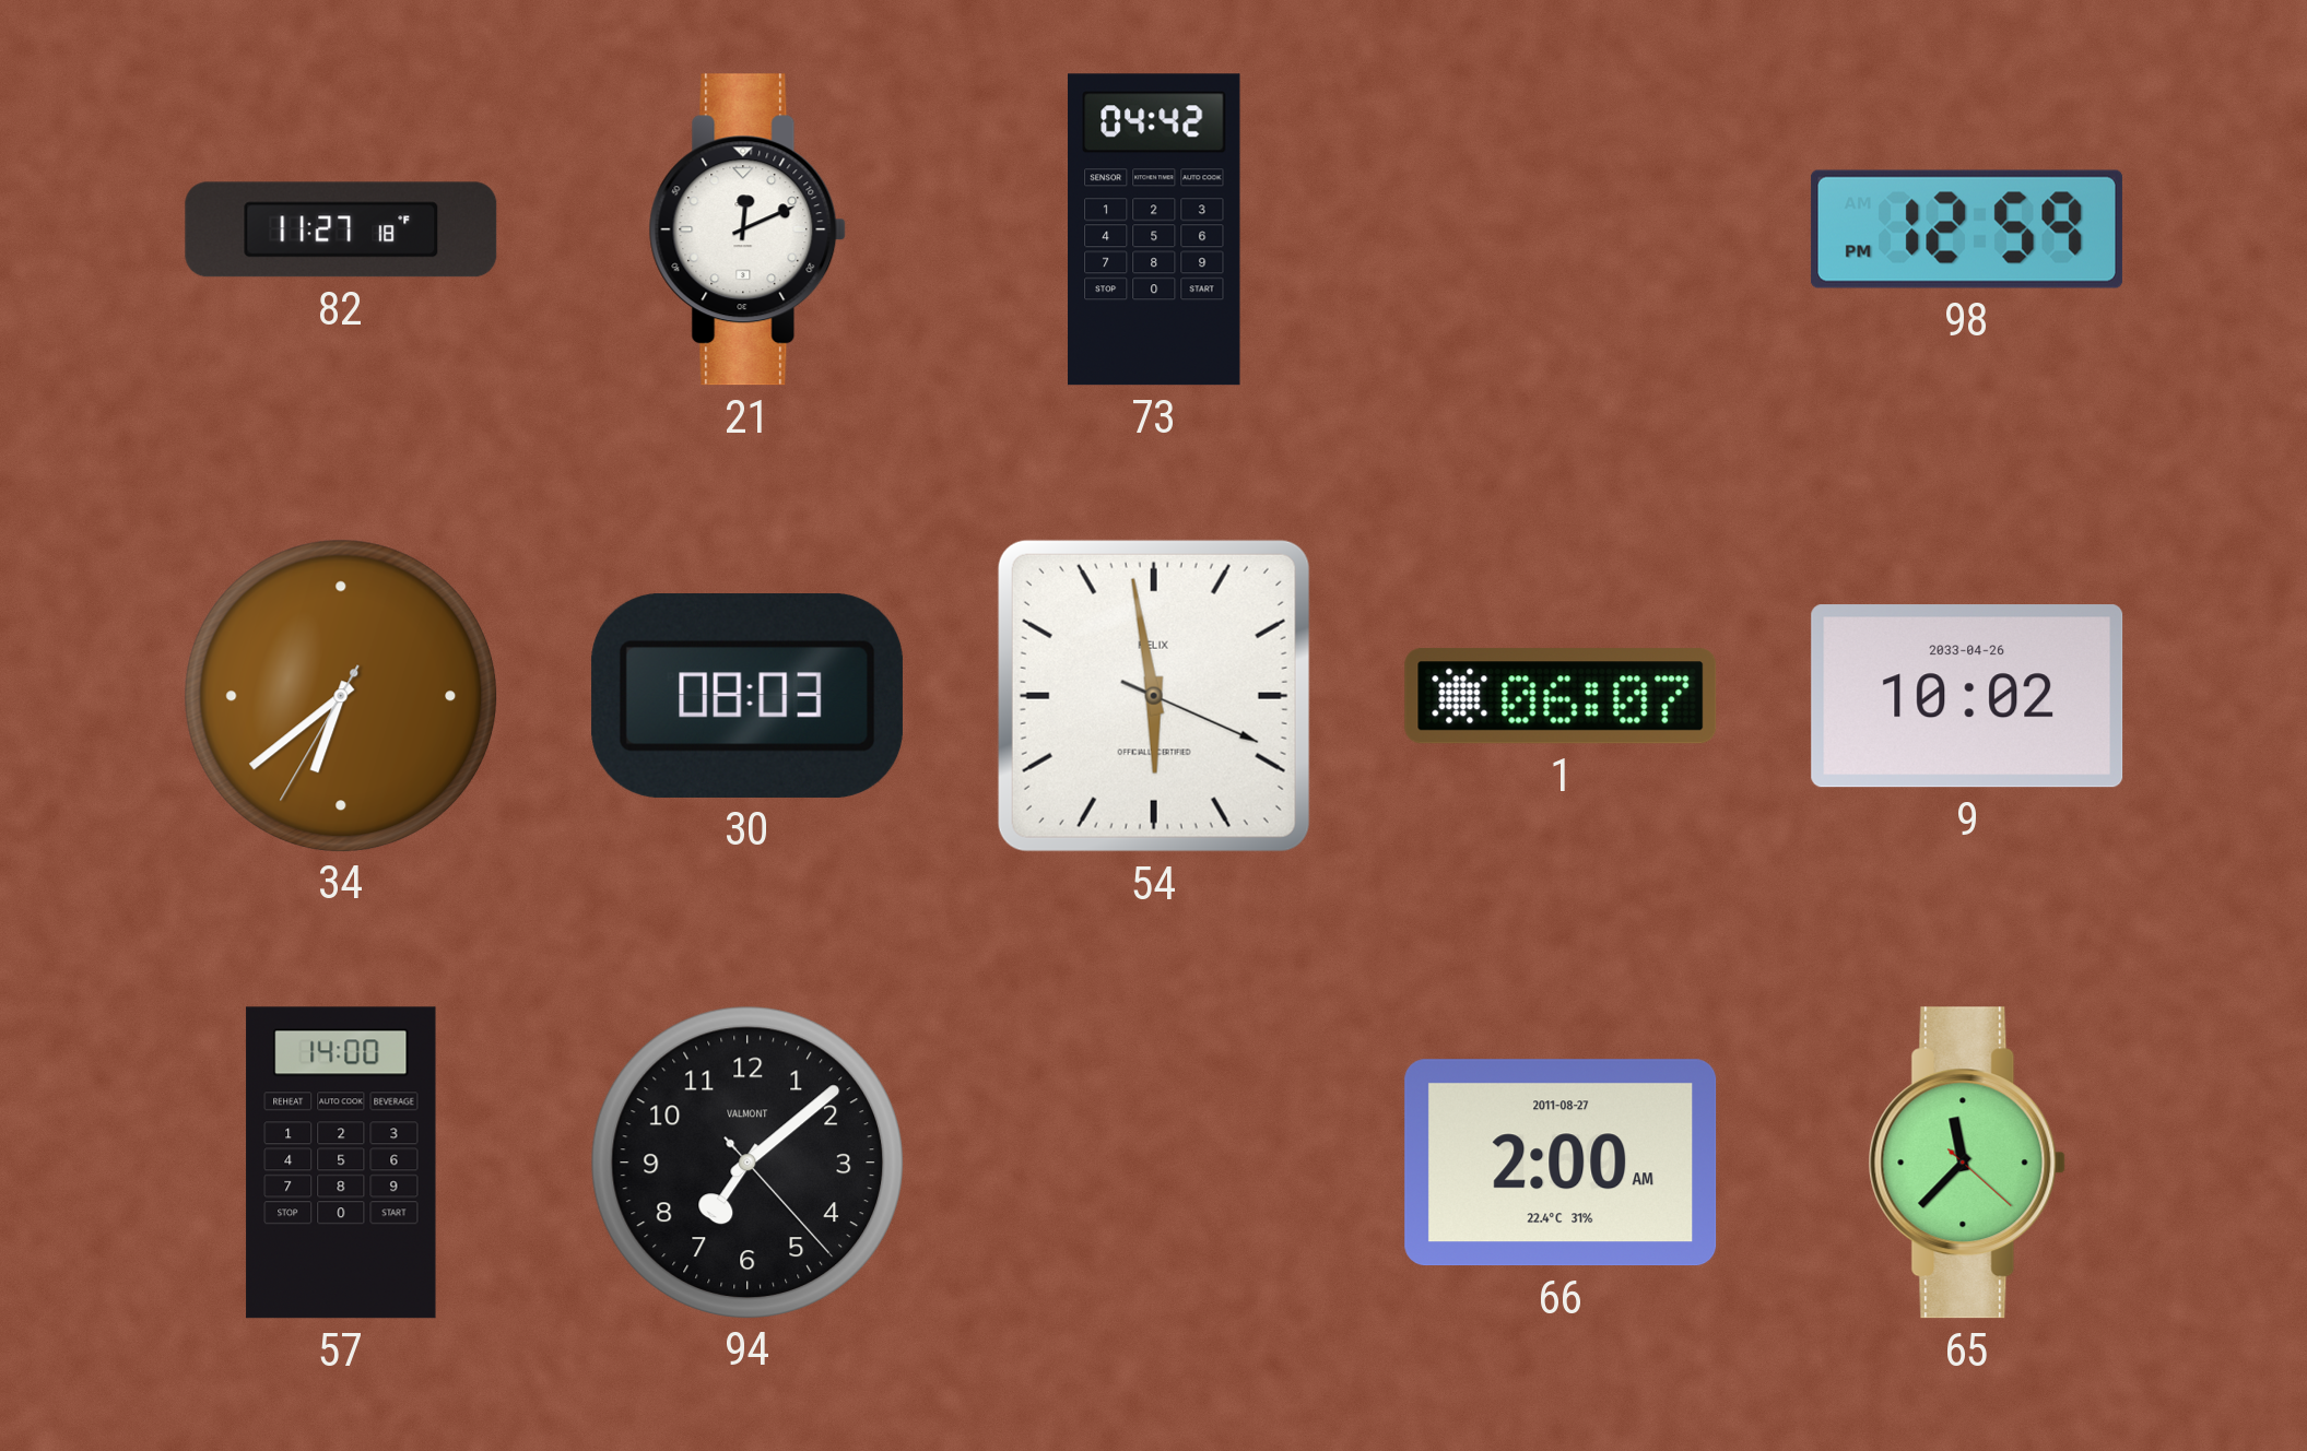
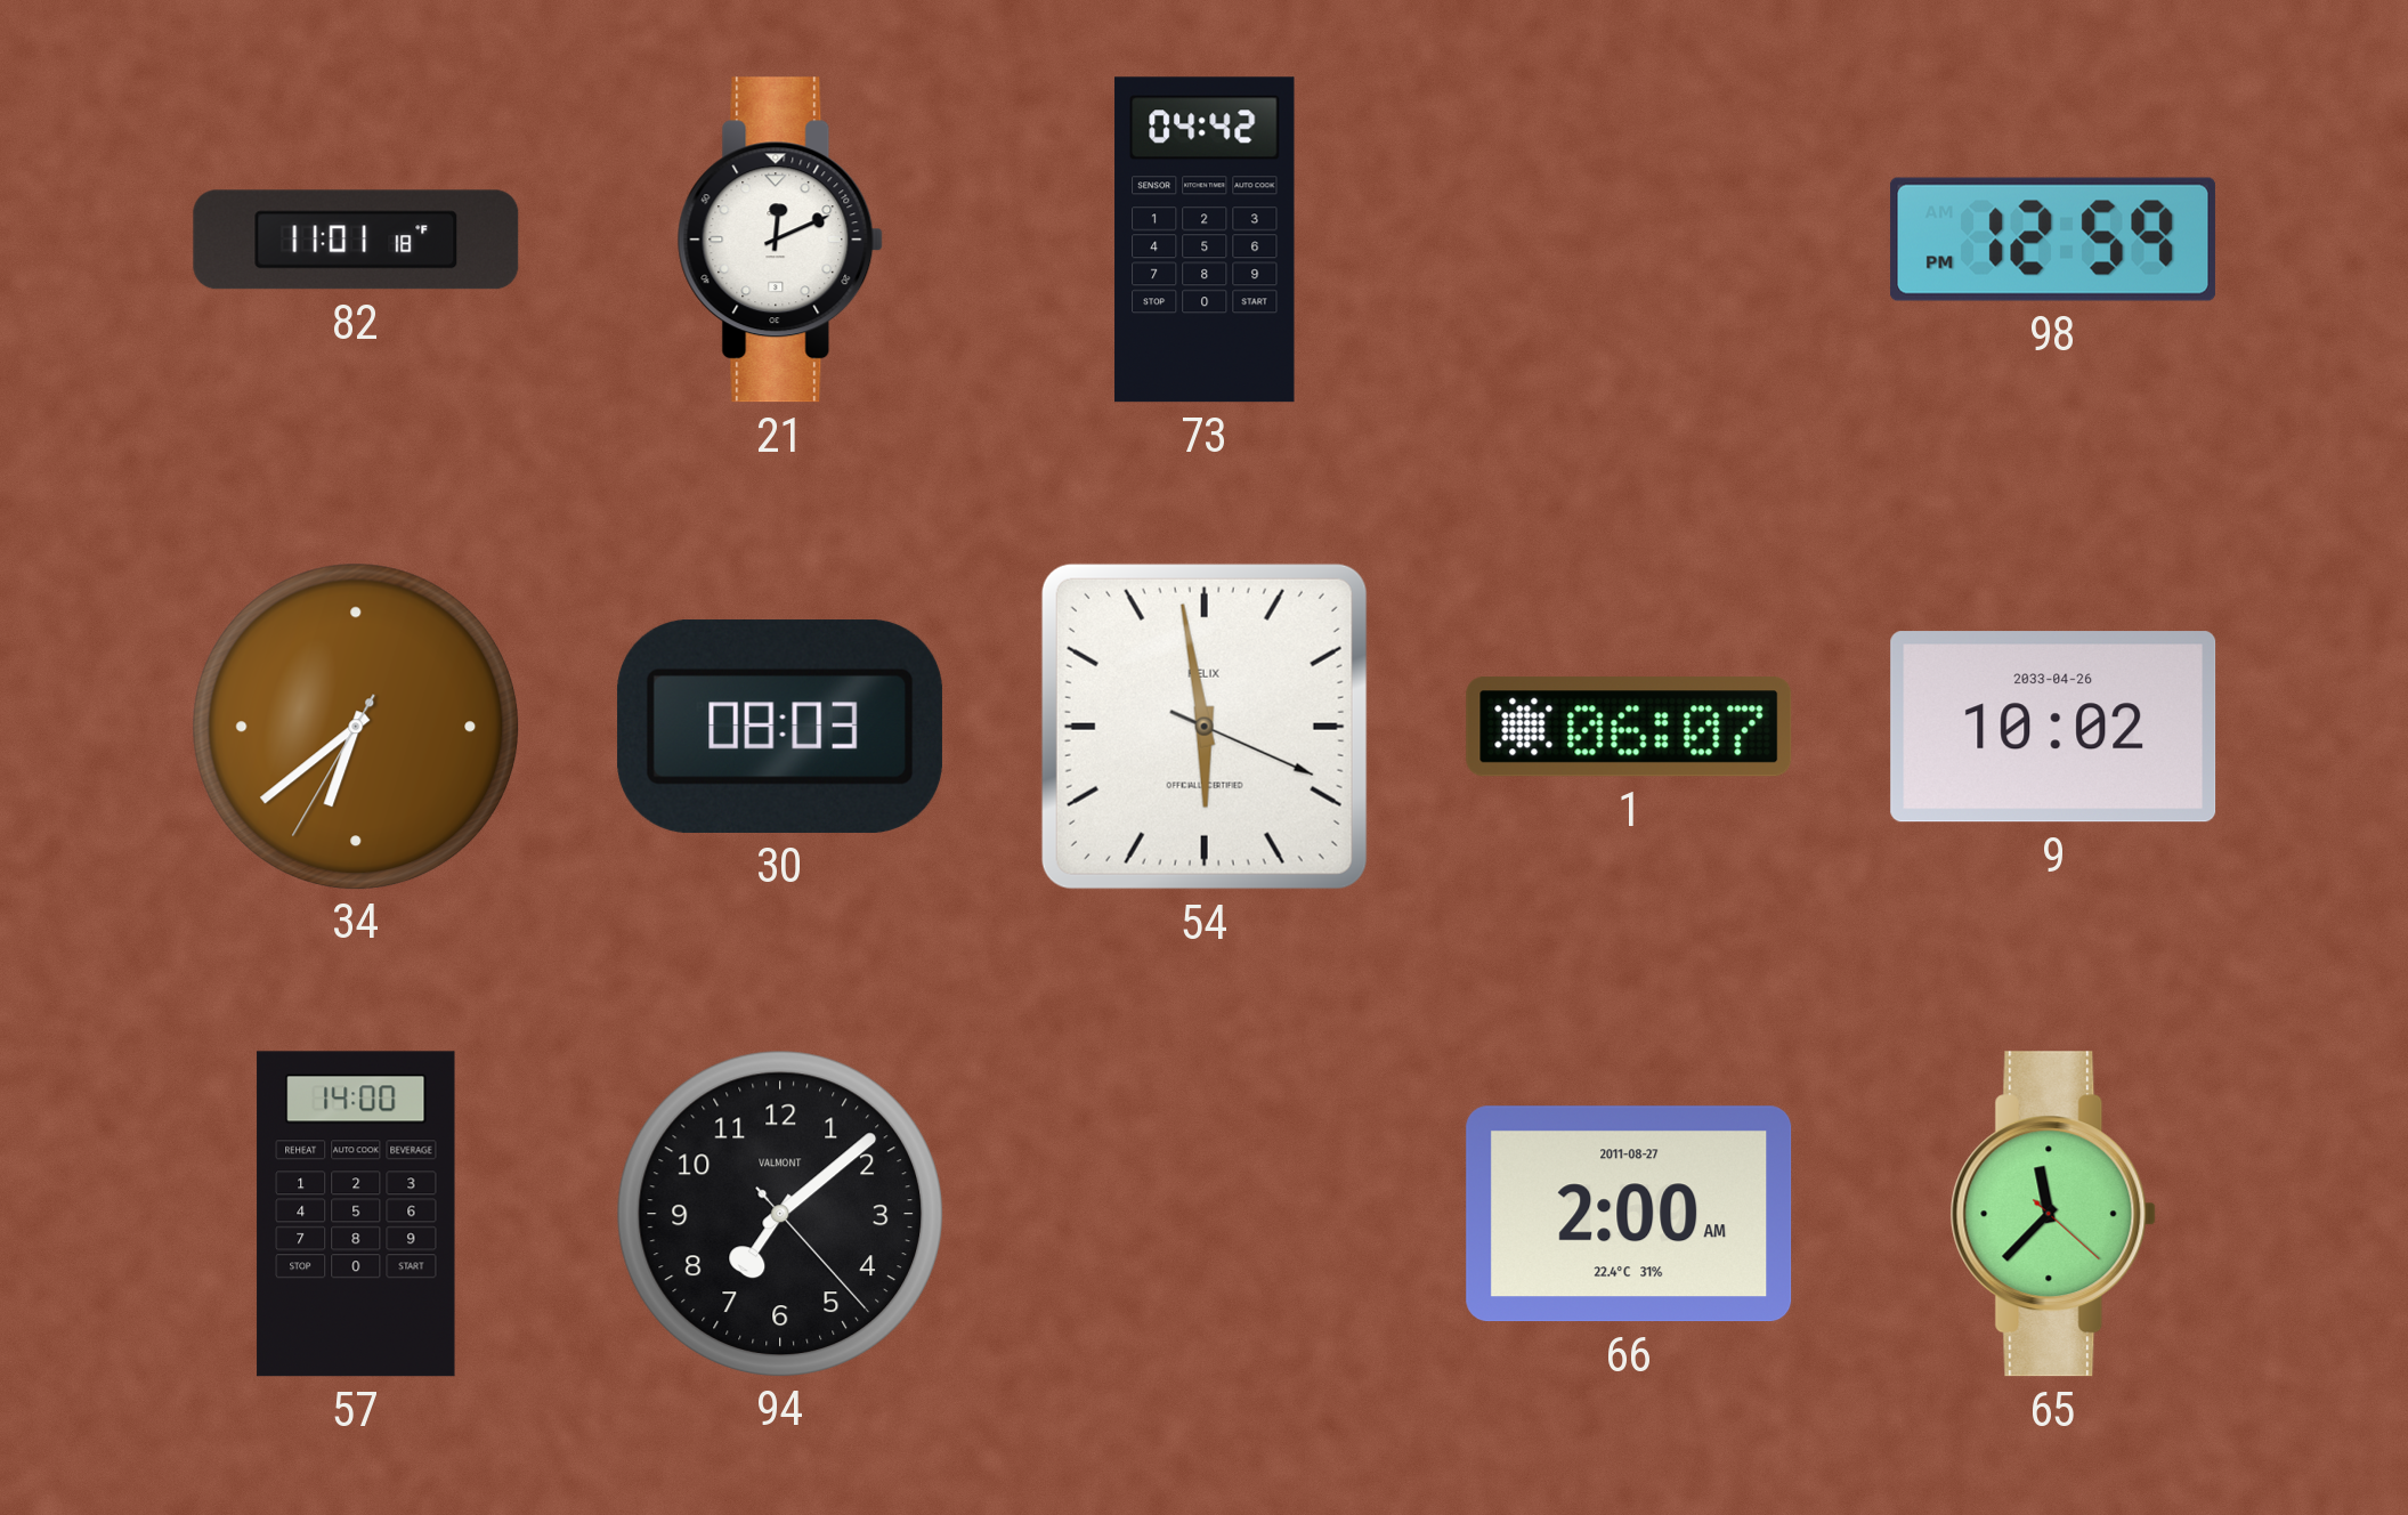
82: 11:27 -> 11:01 (356, 240)
